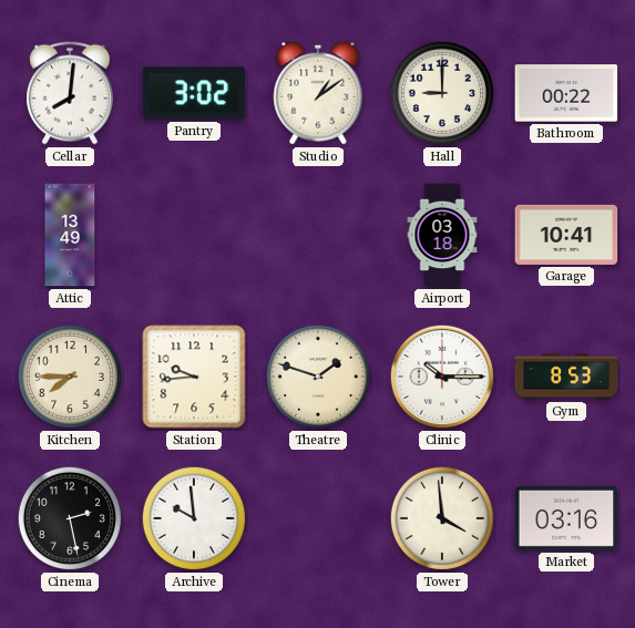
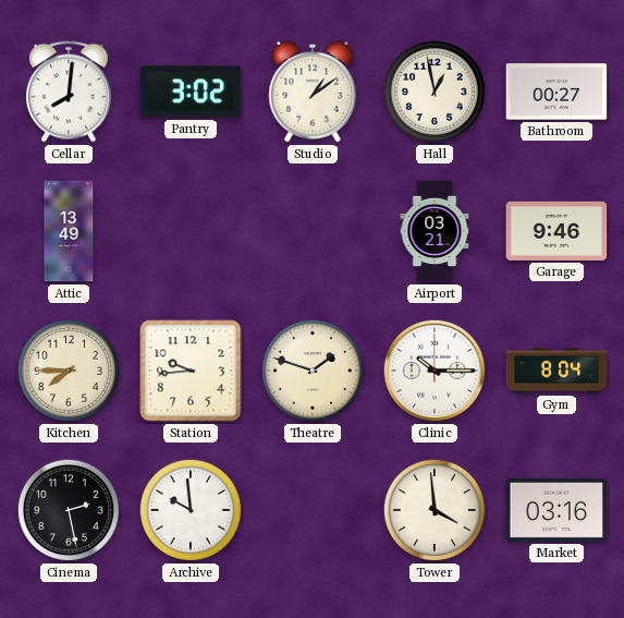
Hall: 9:00 -> 12:58 (435, 92)
Bathroom: 00:22 -> 00:27 (556, 92)
Airport: 03:18 -> 03:21 (435, 231)
Garage: 10:41 -> 9:46 (556, 231)
Gym: 8:53 -> 8:04 (556, 371)
